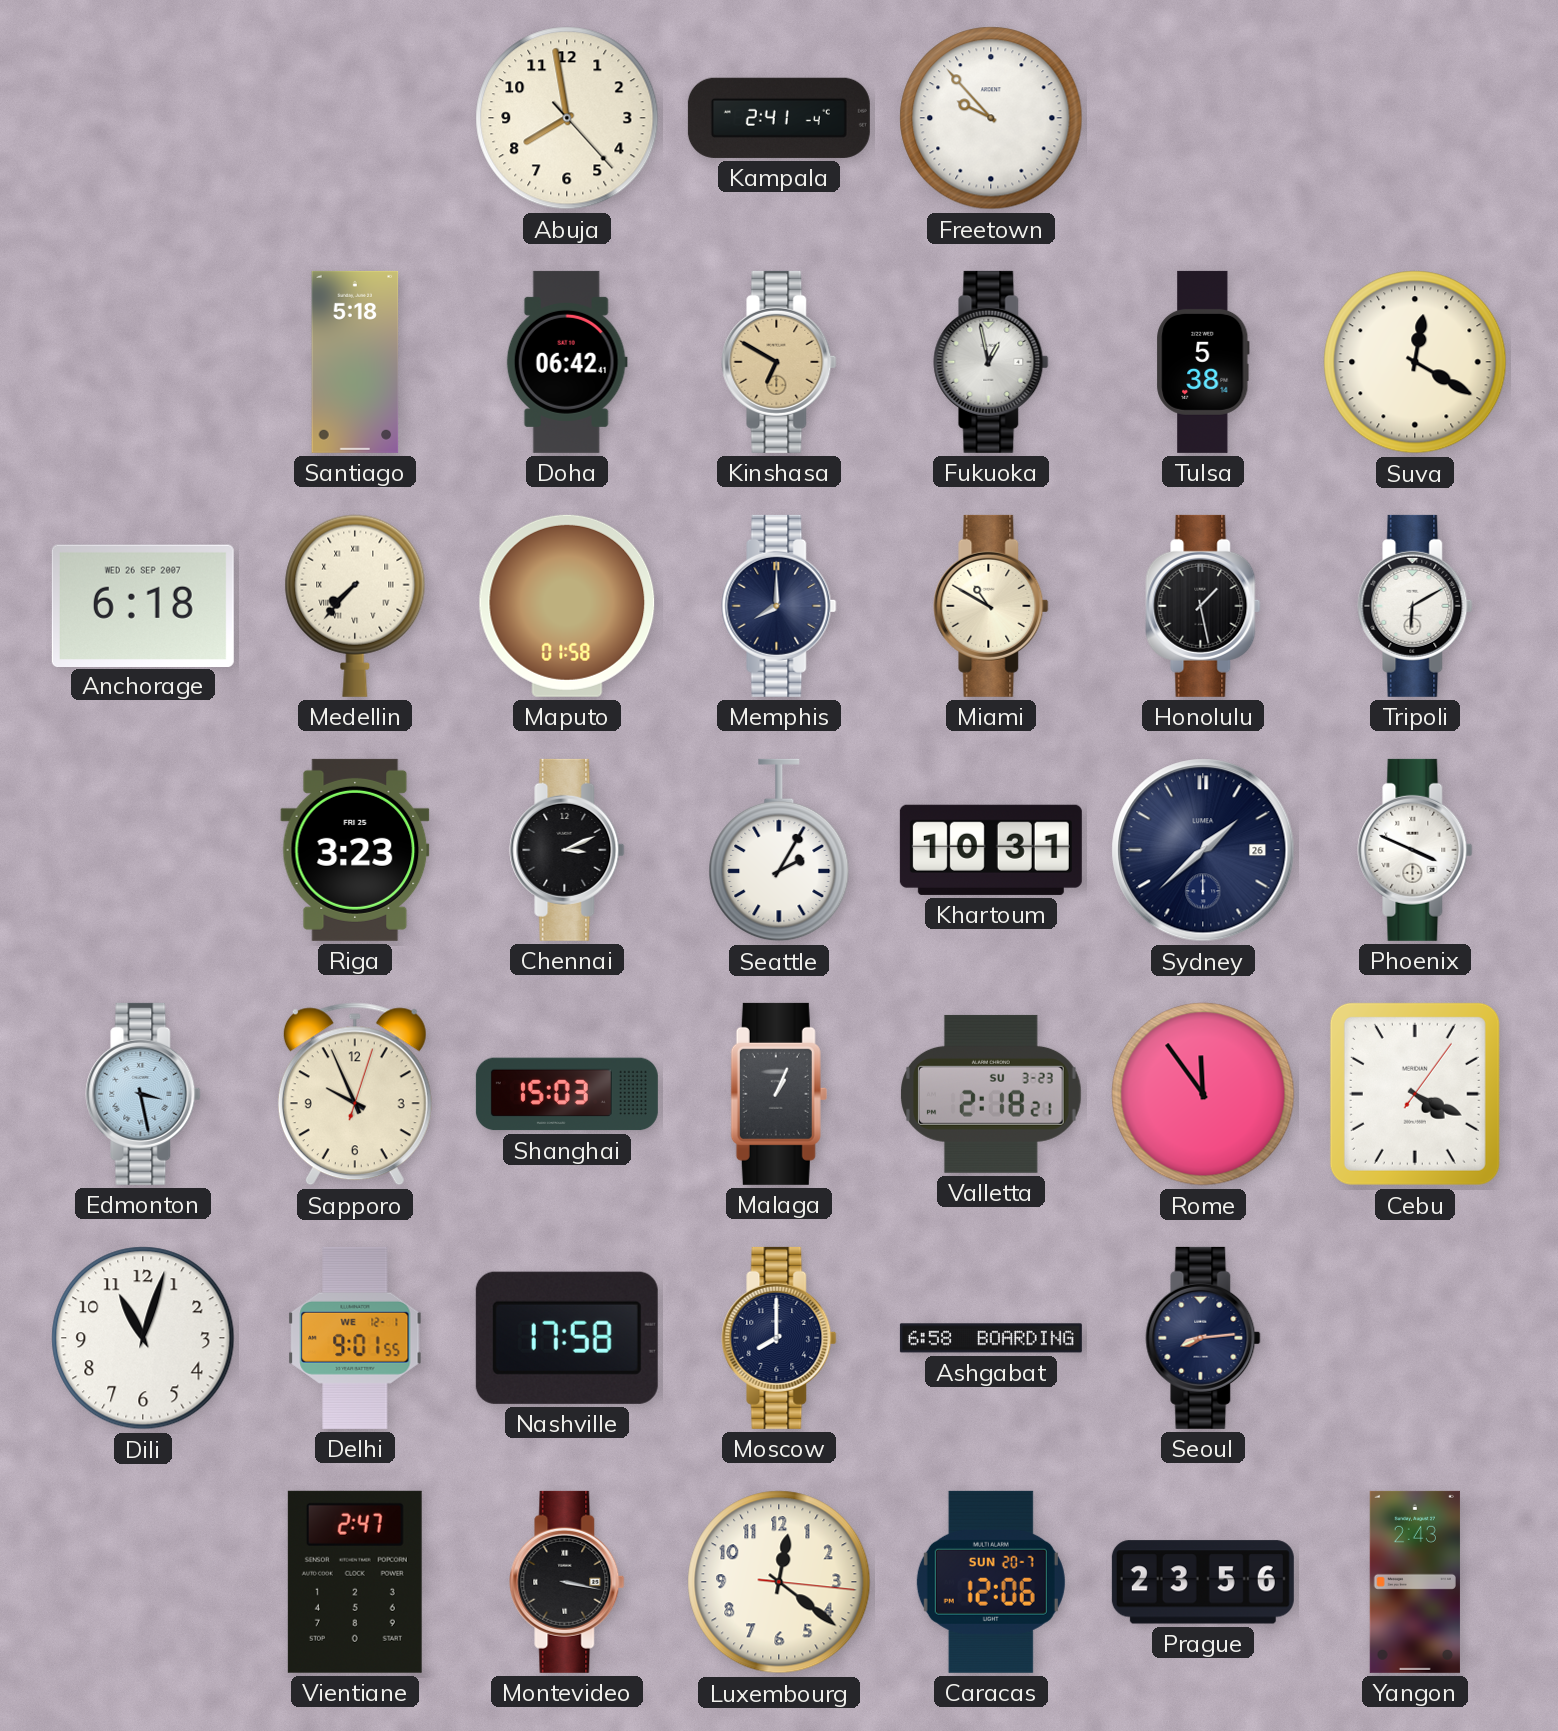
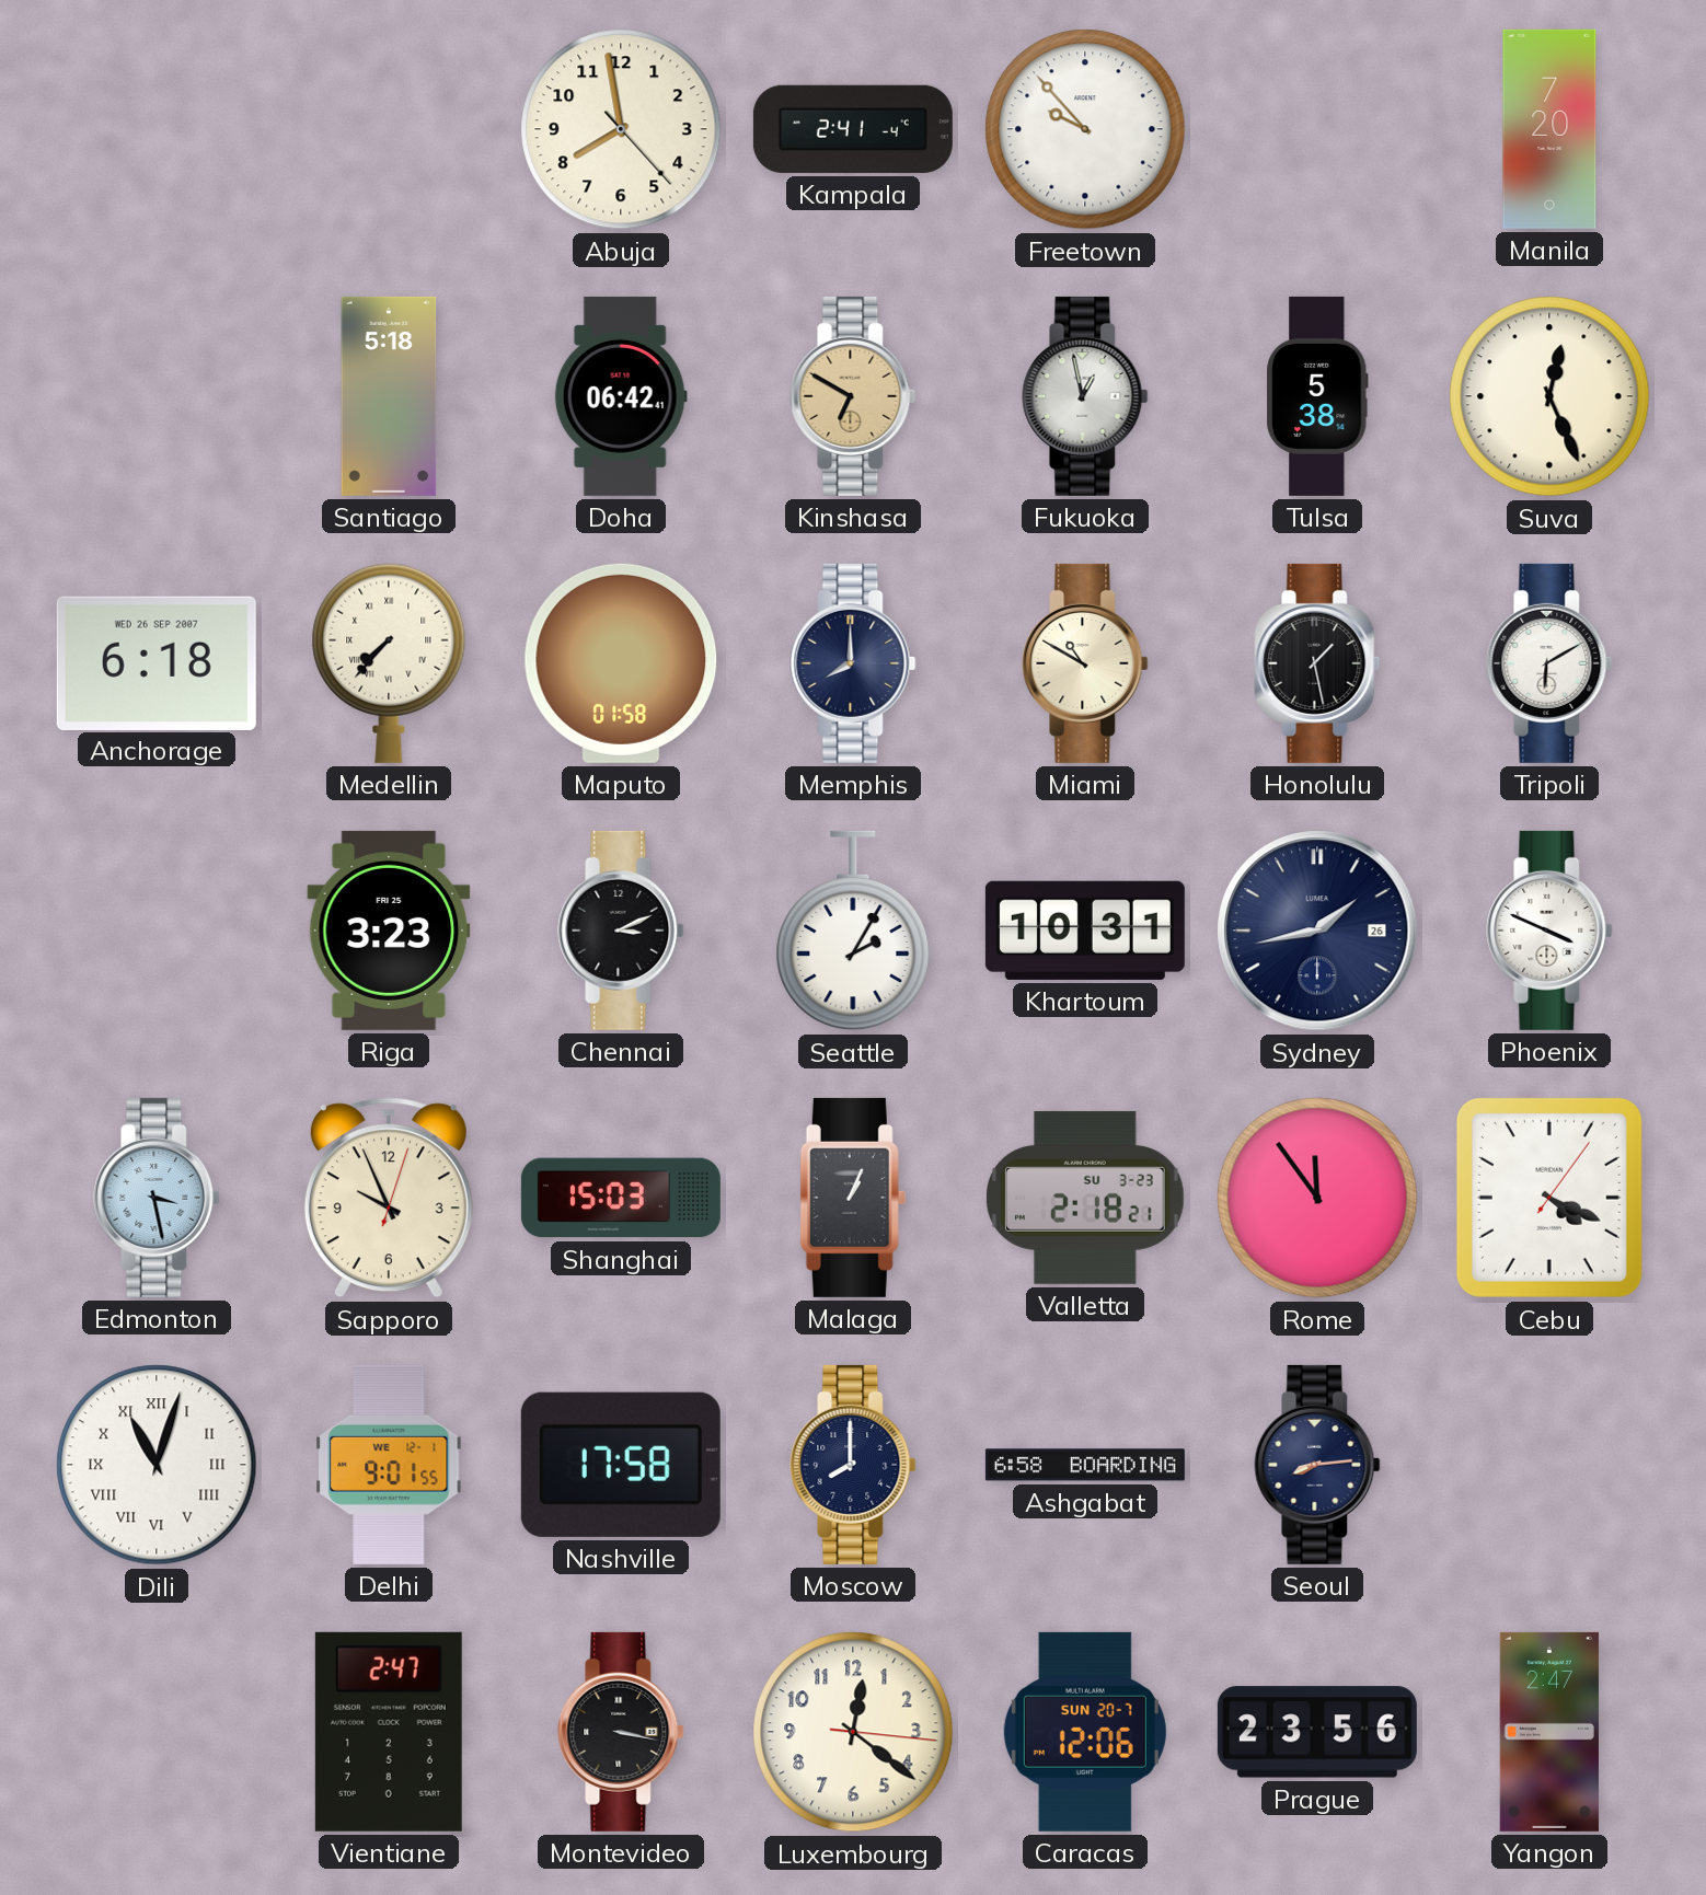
Manila: none -> 7:20 (1549, 129)
Suva: 12:20 -> 12:26 (1549, 396)
Sydney: 1:38 -> 1:43 (1317, 931)
Dili numerals: Arabic -> Roman (157, 1465)
Yangon: 2:43 -> 2:47 (1549, 1732)
